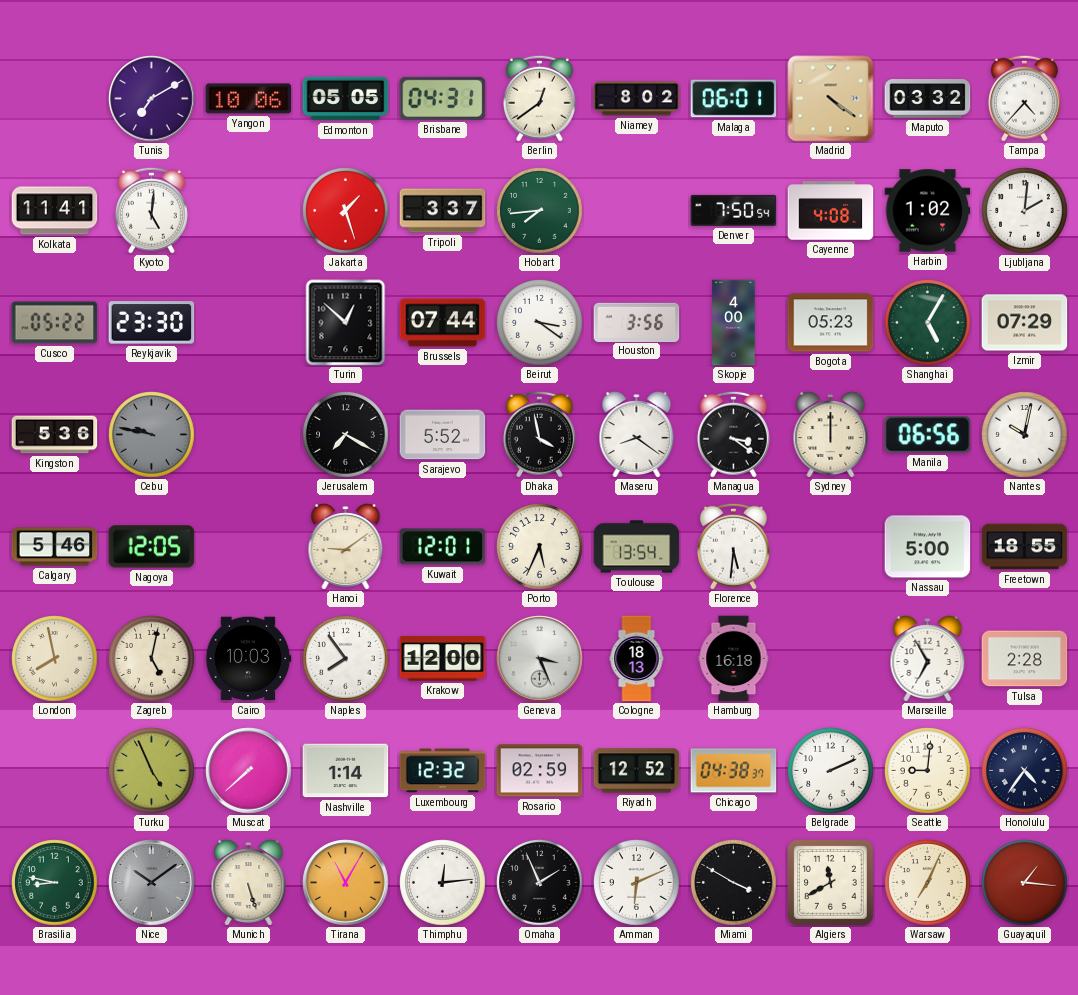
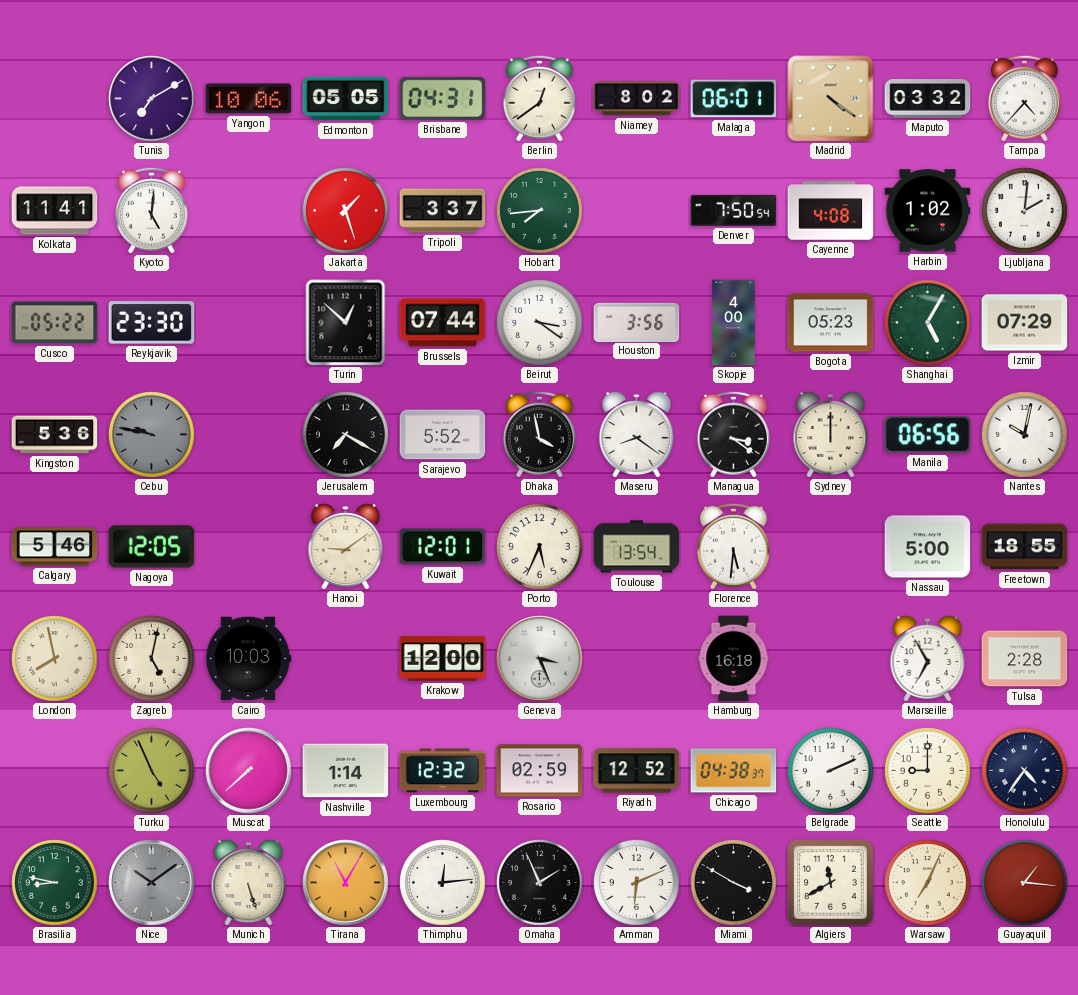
Naples: 7:54 -> none (346, 659)
Cologne: 18:13 -> none (637, 659)
Seattle: 9:01 -> 9:00 (928, 771)
